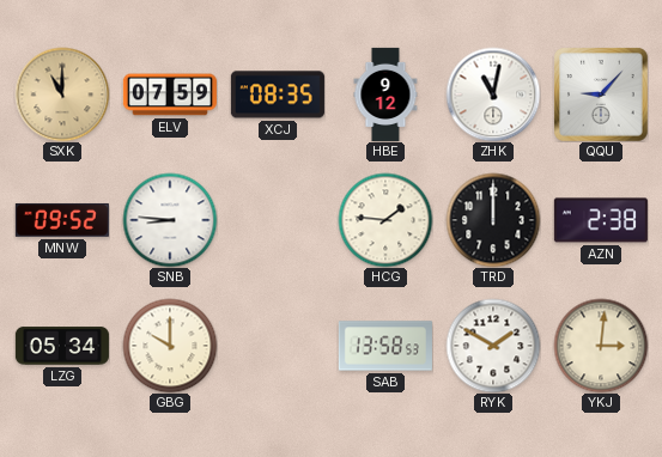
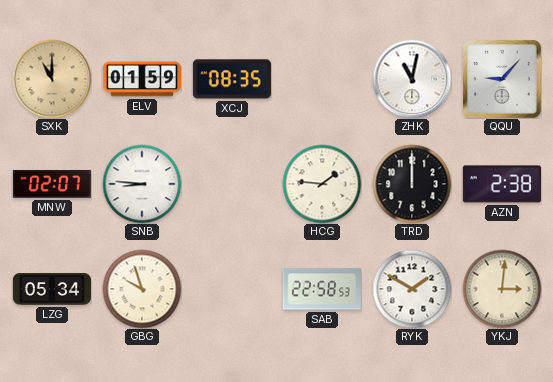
ELV: 07:59 -> 01:59 (142, 79)
HBE: 9:12 -> none (385, 95)
MNW: 09:52 -> 02:07 (52, 184)
GBG: 10:00 -> 9:57 (142, 289)
SAB: 13:58 -> 22:58 (322, 289)
